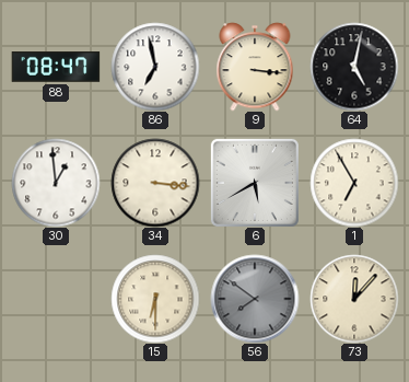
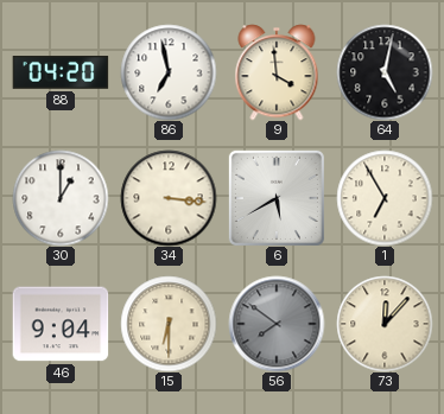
88: 08:47 -> 04:20 (61, 72)
9: 3:16 -> 3:59 (277, 72)
30: 12:59 -> 1:00 (61, 198)
46: none -> 9:04 (61, 324)
